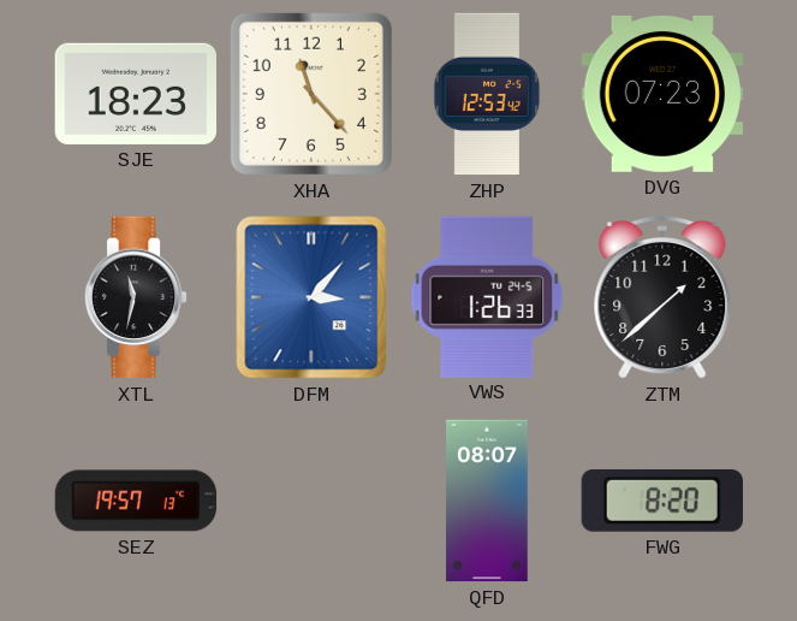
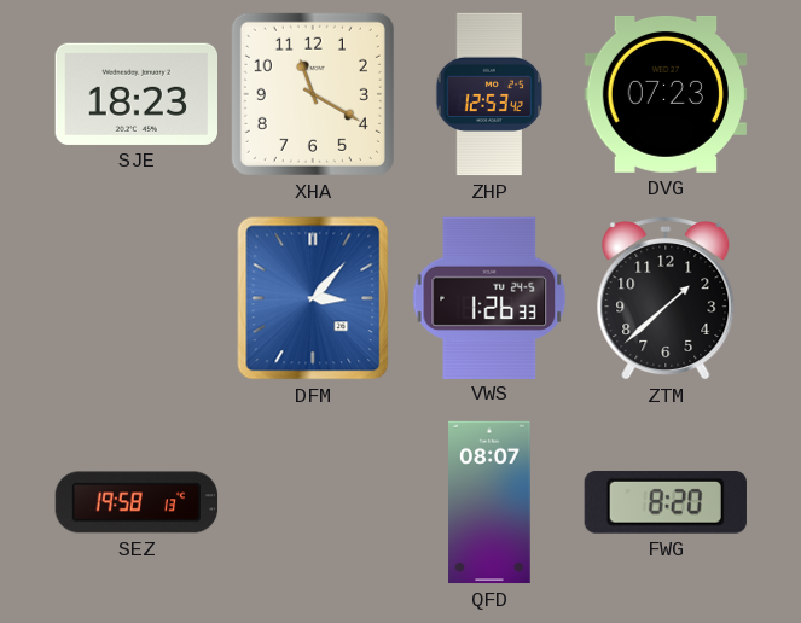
XHA: 11:23 -> 11:20 (313, 94)
XTL: 11:32 -> none (136, 297)
SEZ: 19:57 -> 19:58 (137, 502)
